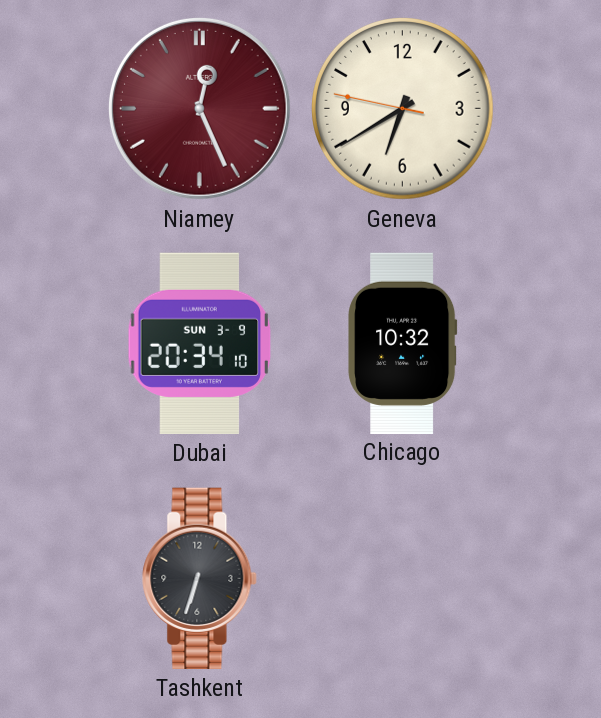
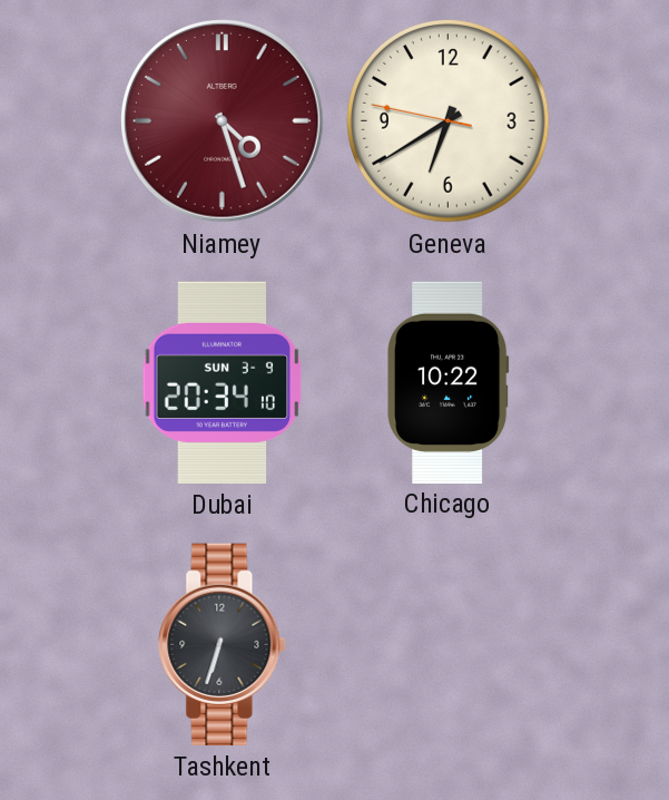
Niamey: 12:26 -> 4:27 (222, 120)
Chicago: 10:32 -> 10:22 (449, 382)
